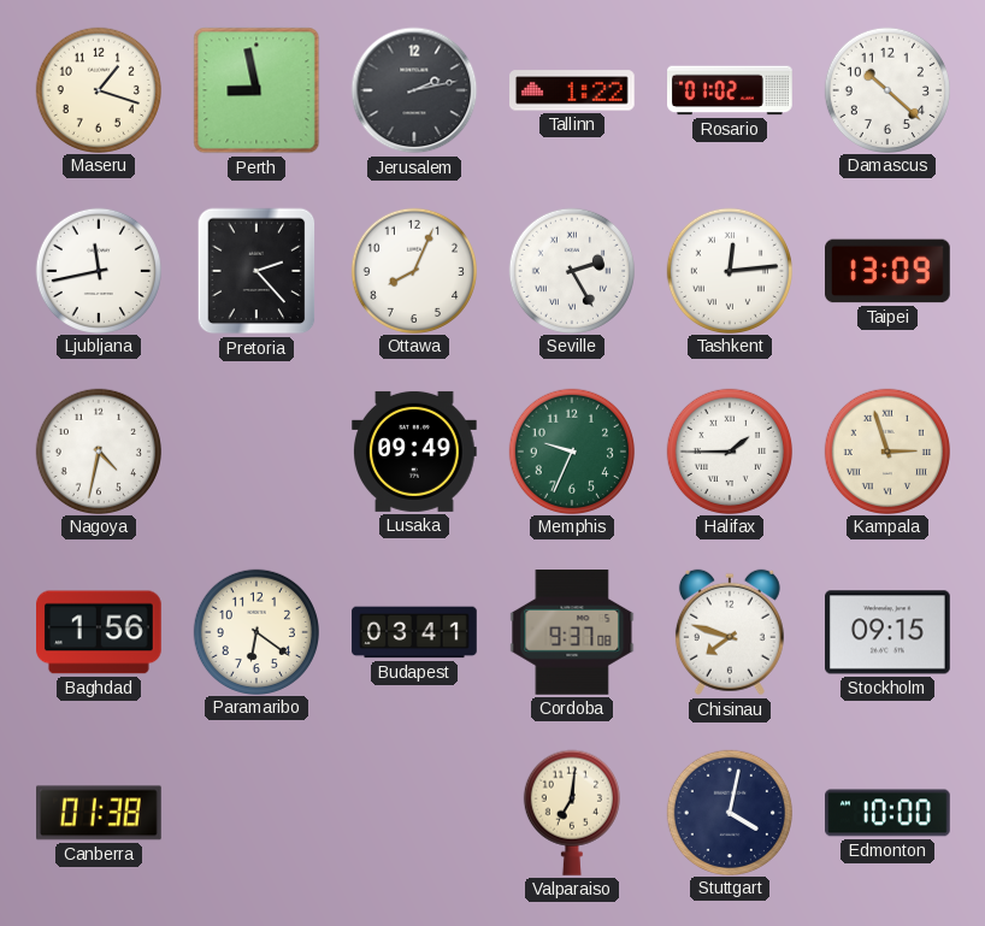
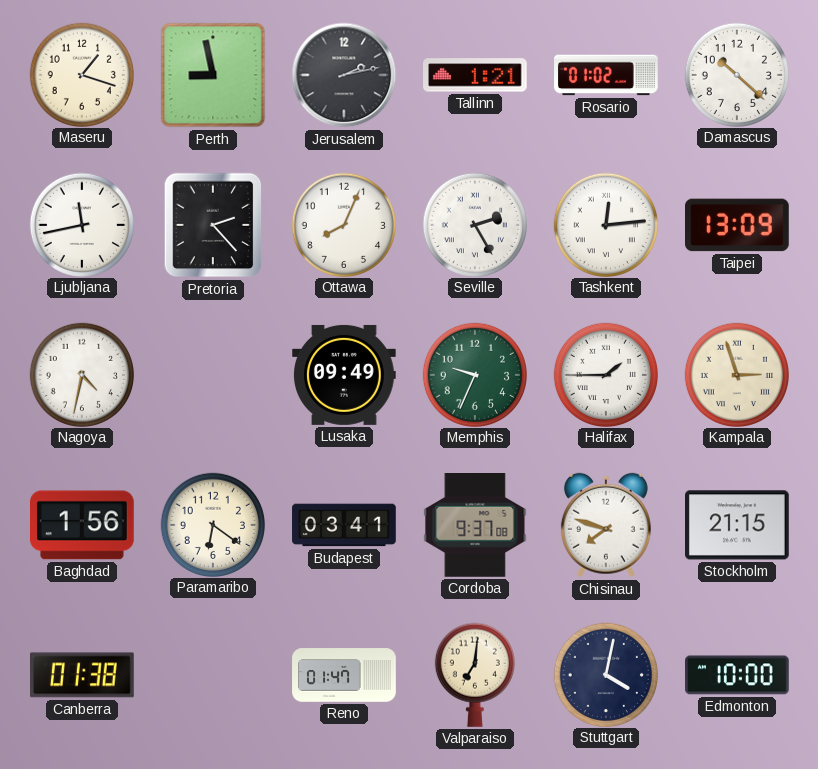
Tallinn: 1:22 -> 1:21 (476, 75)
Stockholm: 09:15 -> 21:15 (738, 525)
Reno: none -> 01:47 (344, 675)
